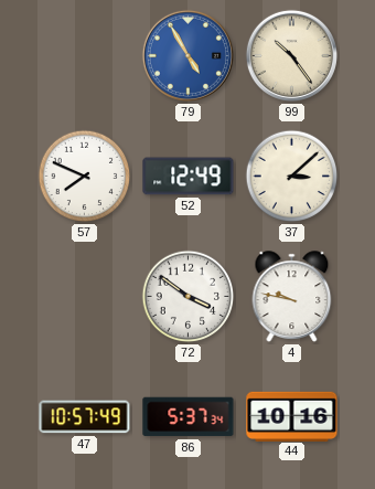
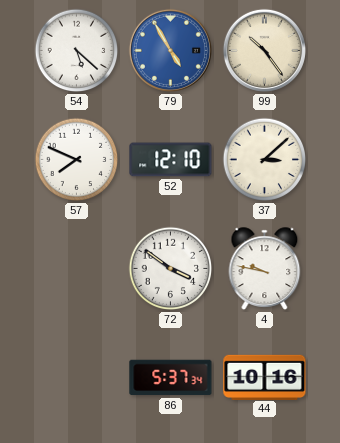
54: none -> 5:22 (77, 51)
52: 12:49 -> 12:10 (171, 160)
47: 10:57 -> none (85, 417)
